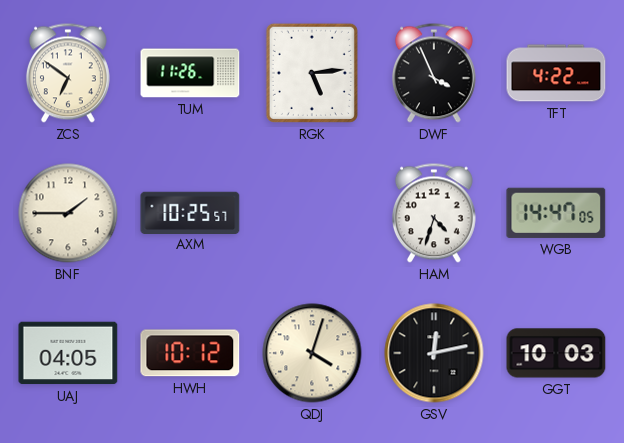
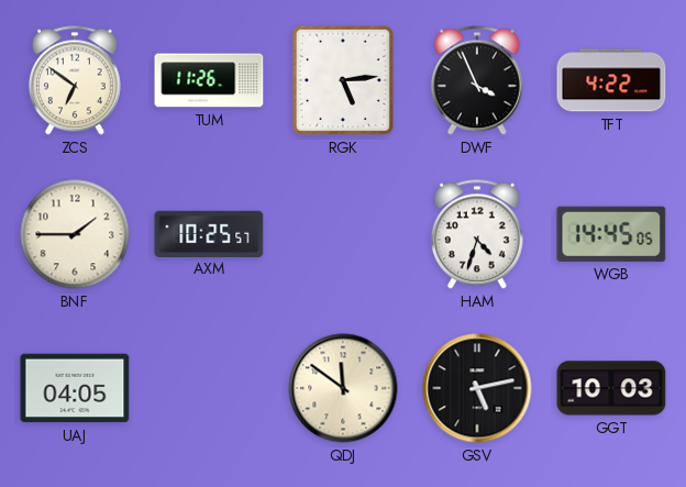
WGB: 14:47 -> 14:45 (611, 234)
HWH: 10:12 -> none (190, 353)
QDJ: 4:03 -> 11:51 (343, 388)
GSV: 12:13 -> 5:13 (477, 388)
